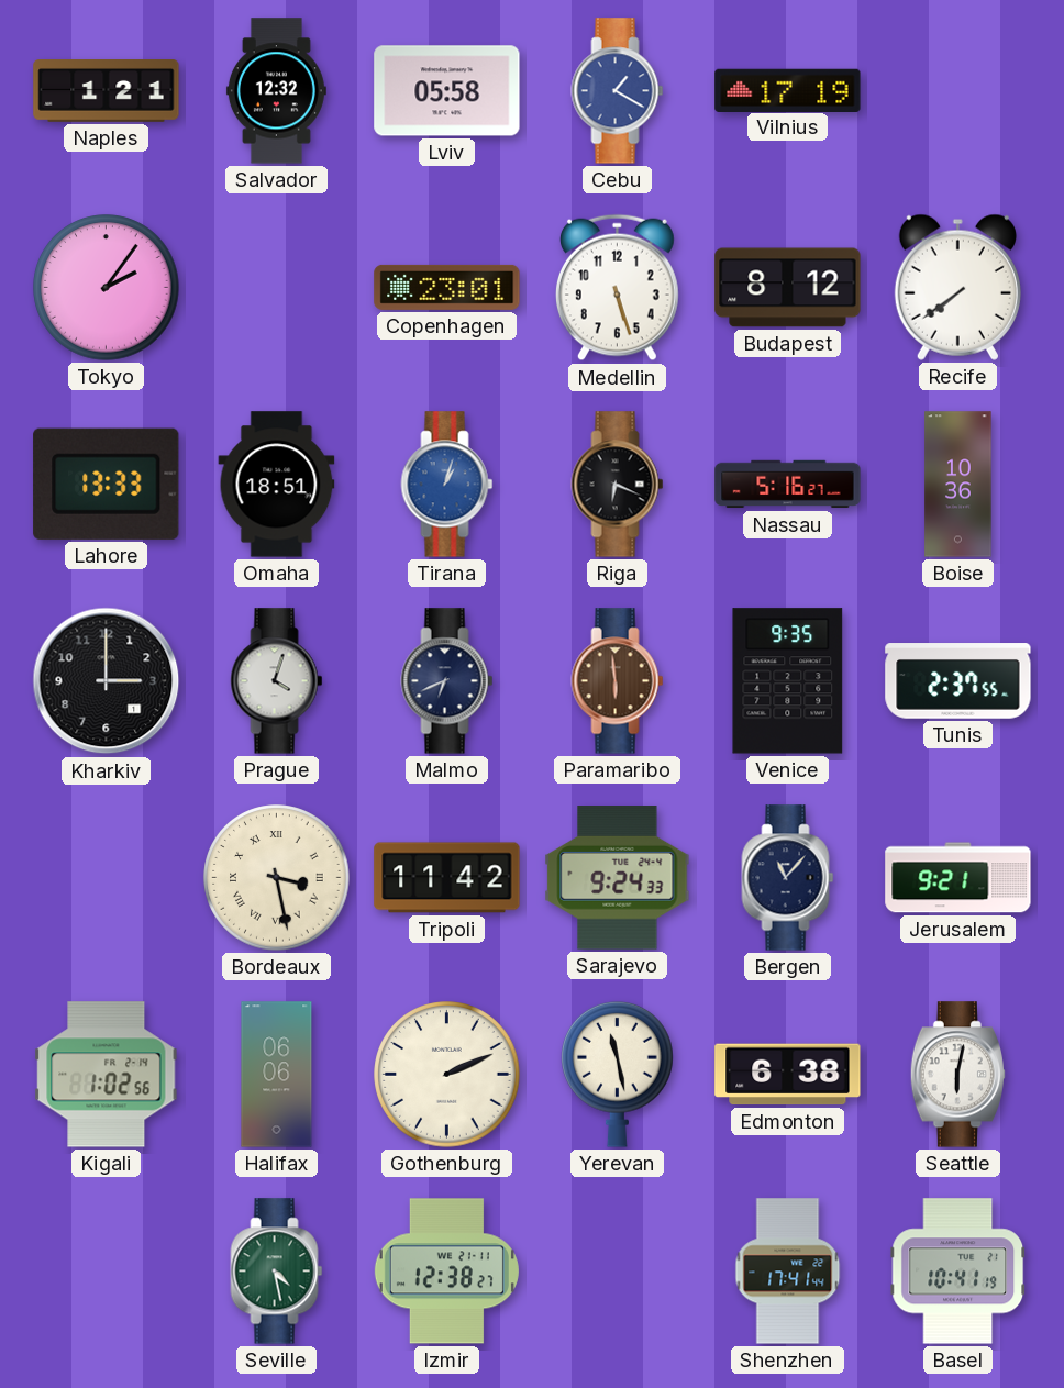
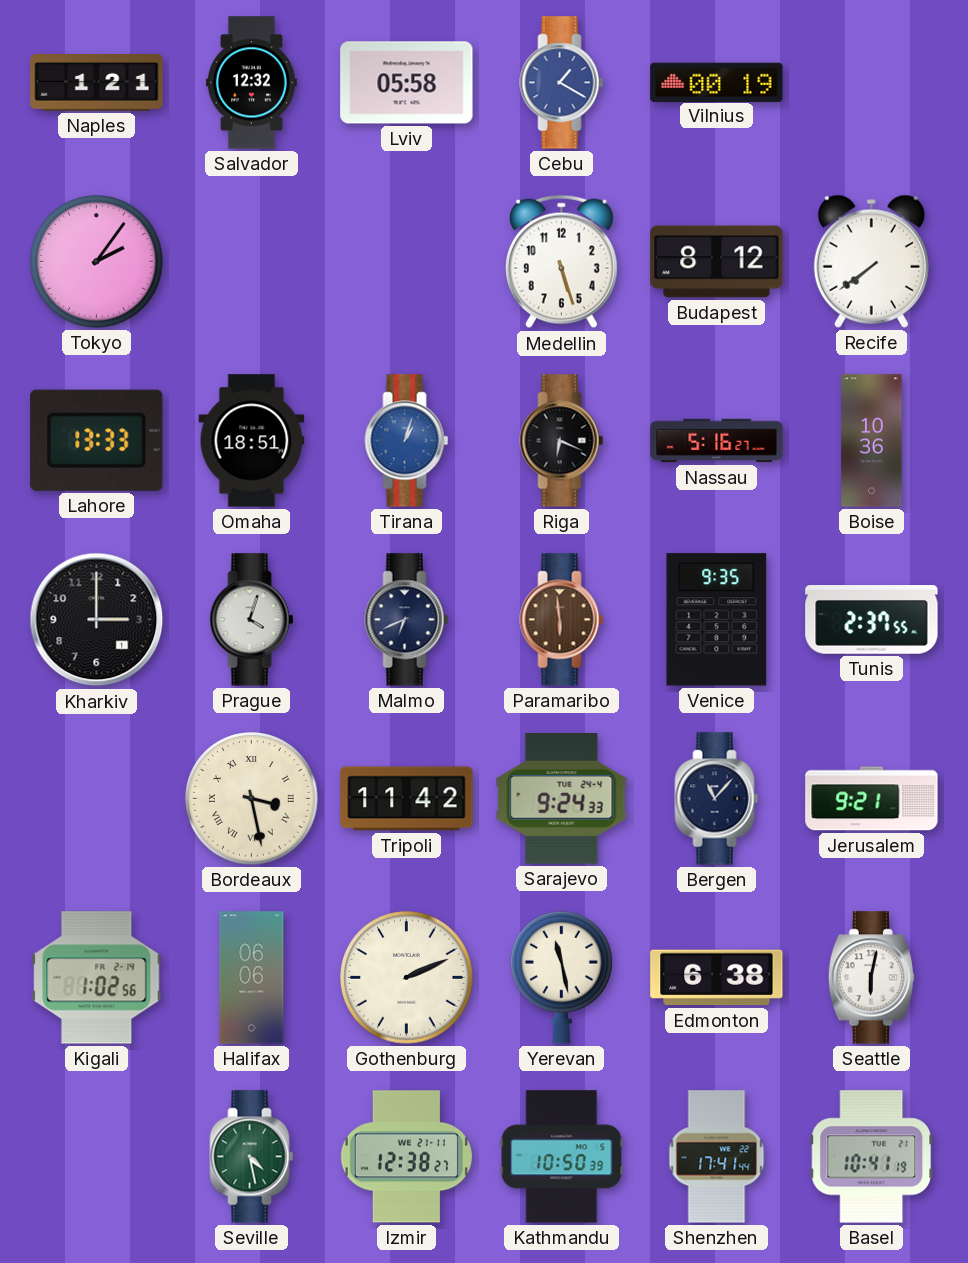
Vilnius: 17:19 -> 00:19 (717, 82)
Copenhagen: 23:01 -> none (447, 287)
Kathmandu: none -> 10:50 (562, 1157)
